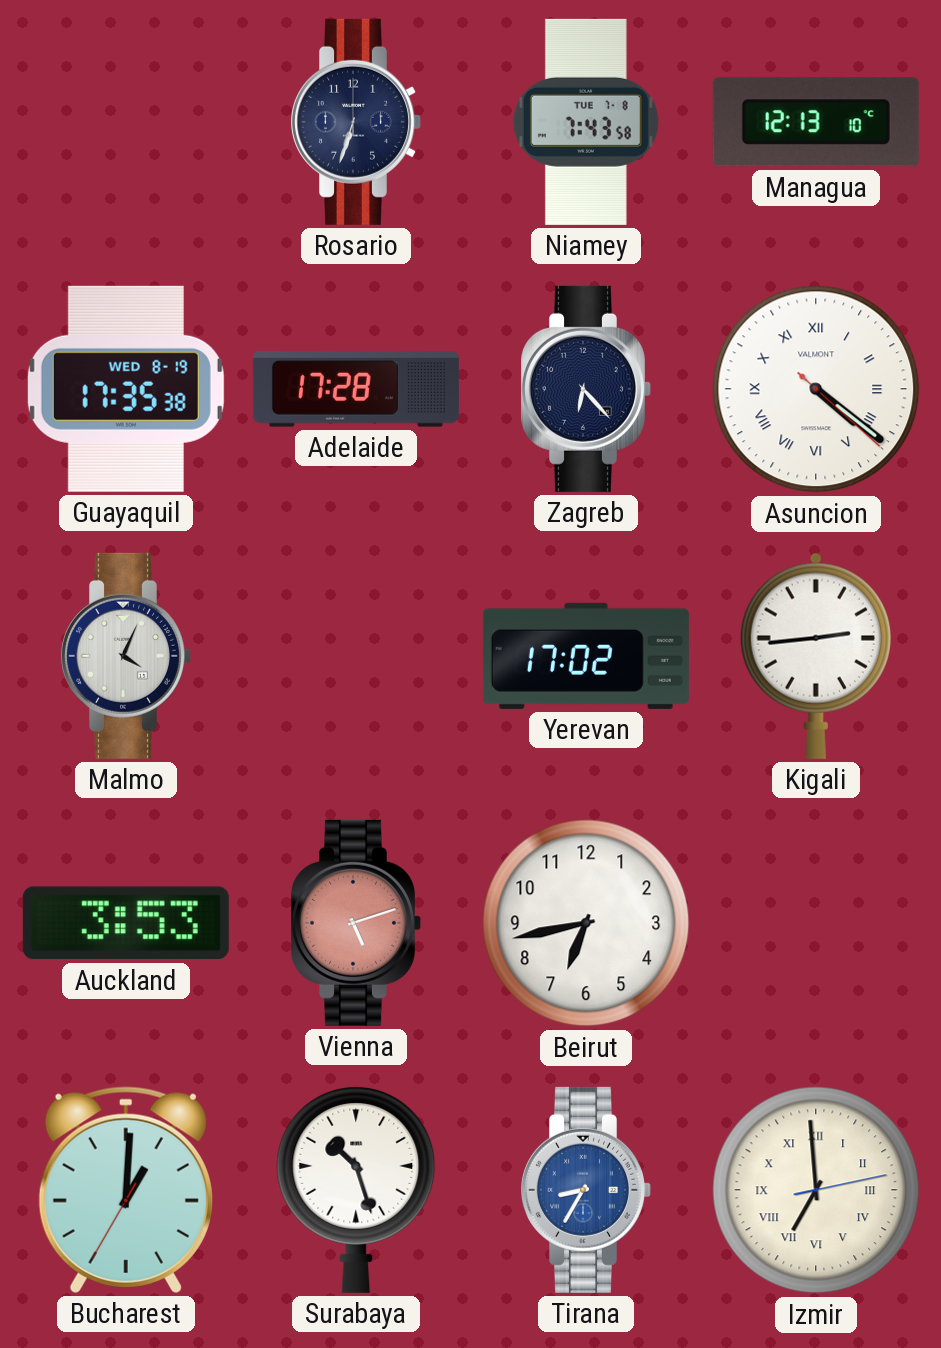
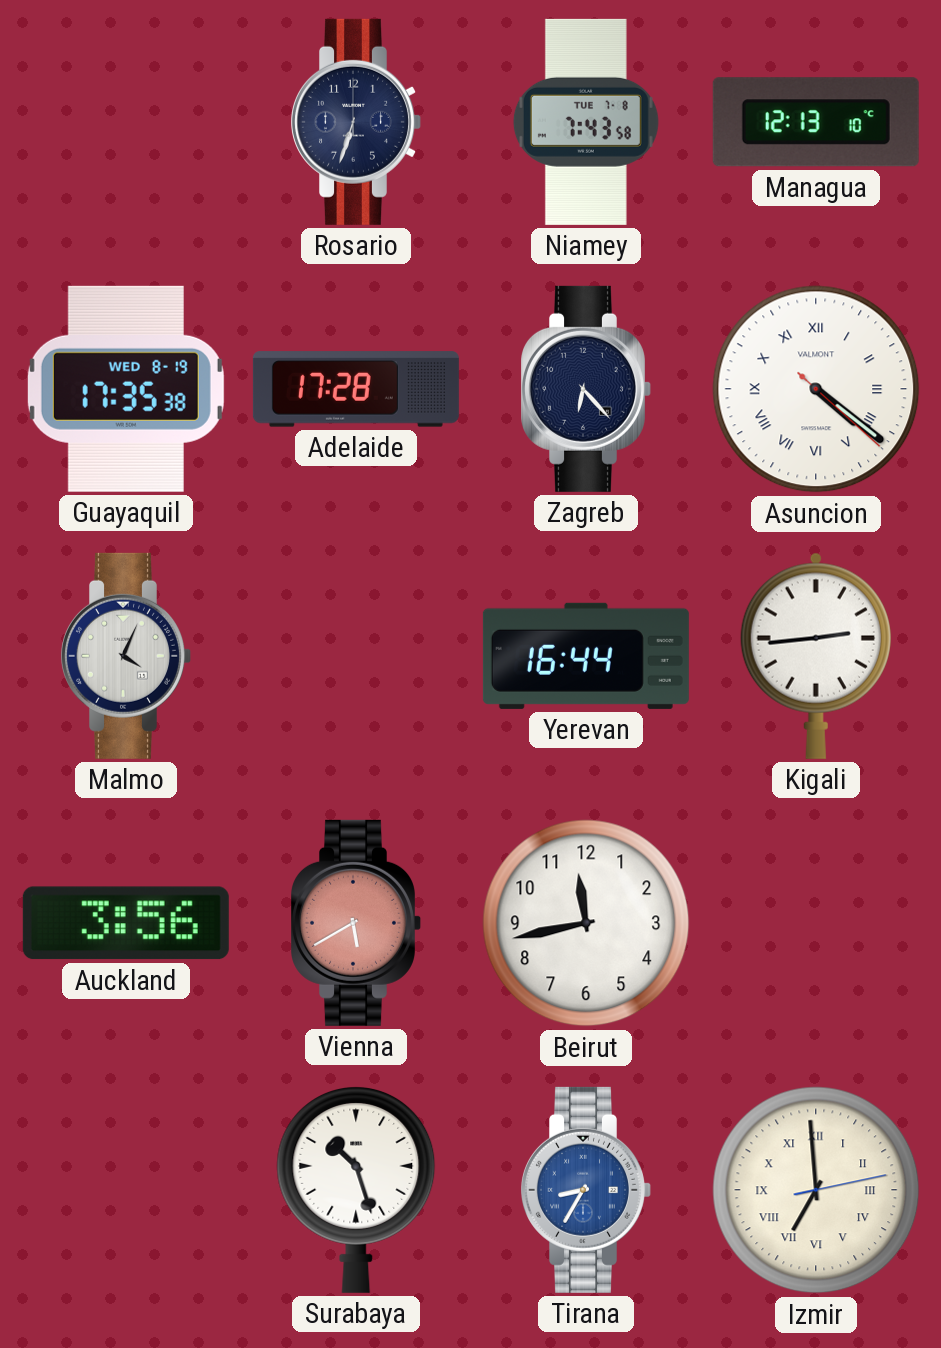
Yerevan: 17:02 -> 16:44 (586, 656)
Auckland: 3:53 -> 3:56 (126, 923)
Vienna: 5:12 -> 5:40 (357, 923)
Beirut: 6:43 -> 11:43 (586, 923)
Bucharest: 1:00 -> none (126, 1190)
